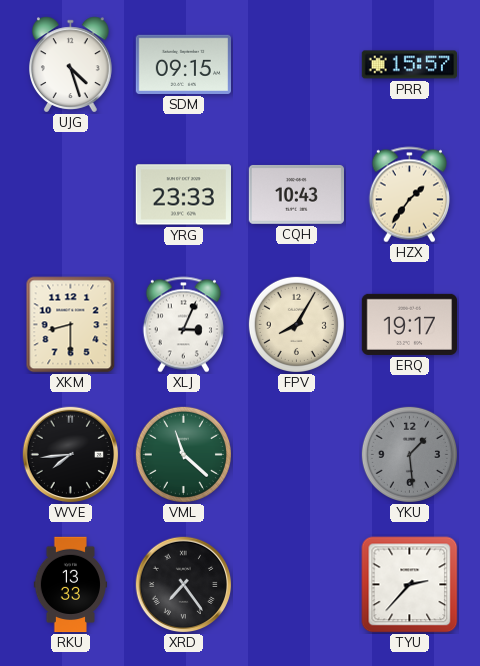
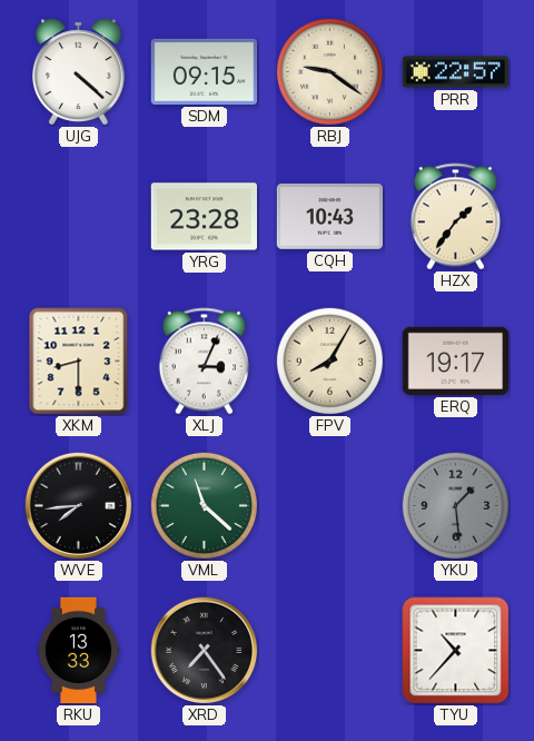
UJG: 4:27 -> 4:22 (79, 72)
RBJ: none -> 9:21 (329, 71)
PRR: 15:57 -> 22:57 (455, 72)
YRG: 23:33 -> 23:28 (204, 217)
TYU: 2:37 -> 10:37 (456, 651)
